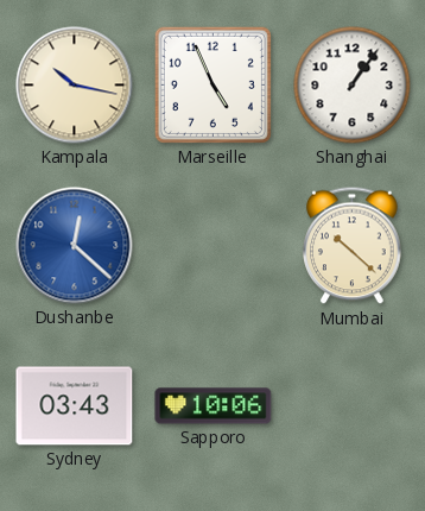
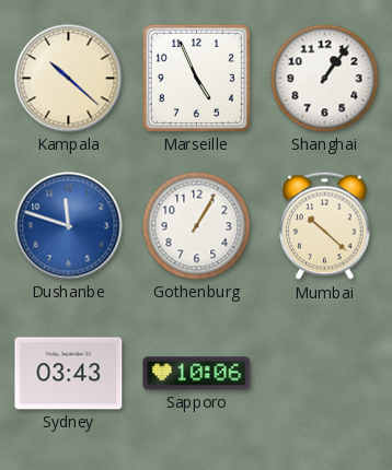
Kampala: 10:17 -> 10:22 (69, 79)
Dushanbe: 12:22 -> 11:48 (69, 226)
Gothenburg: none -> 1:05 (197, 226)
